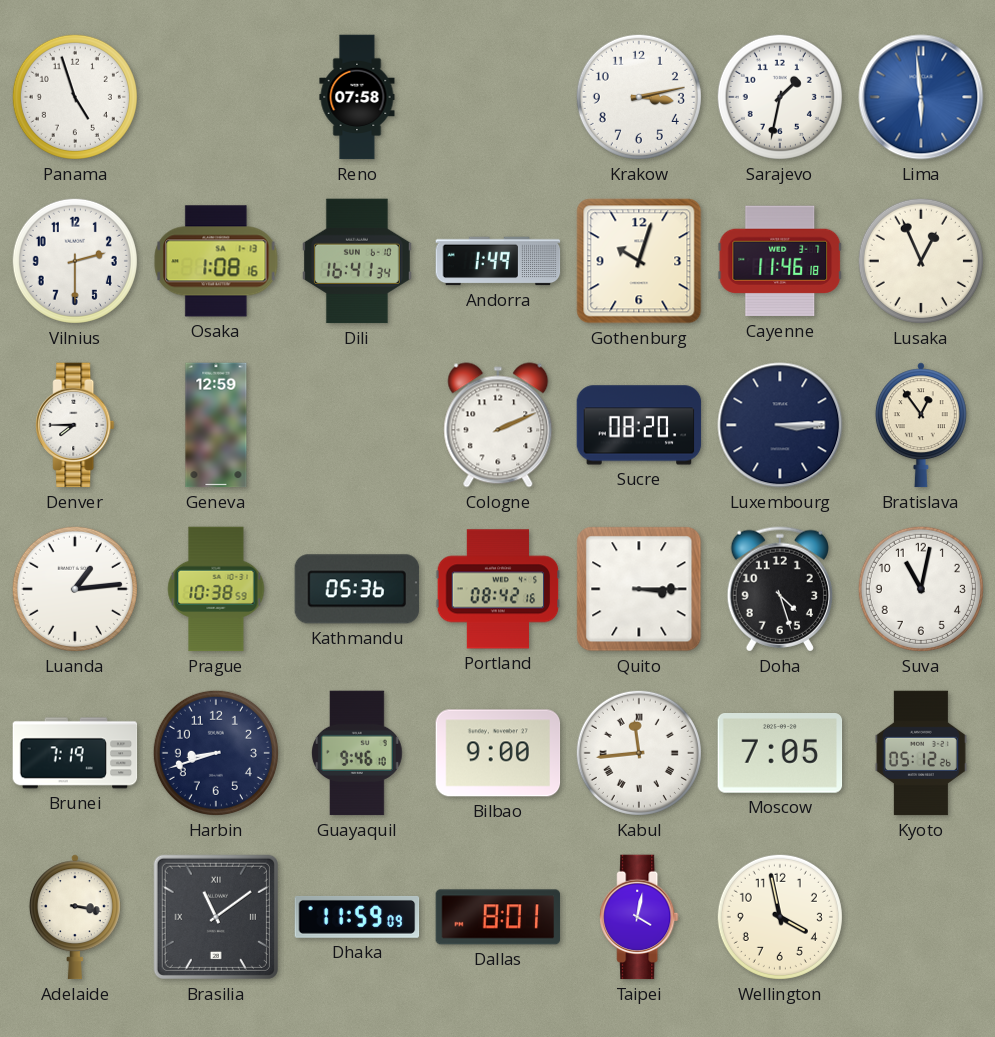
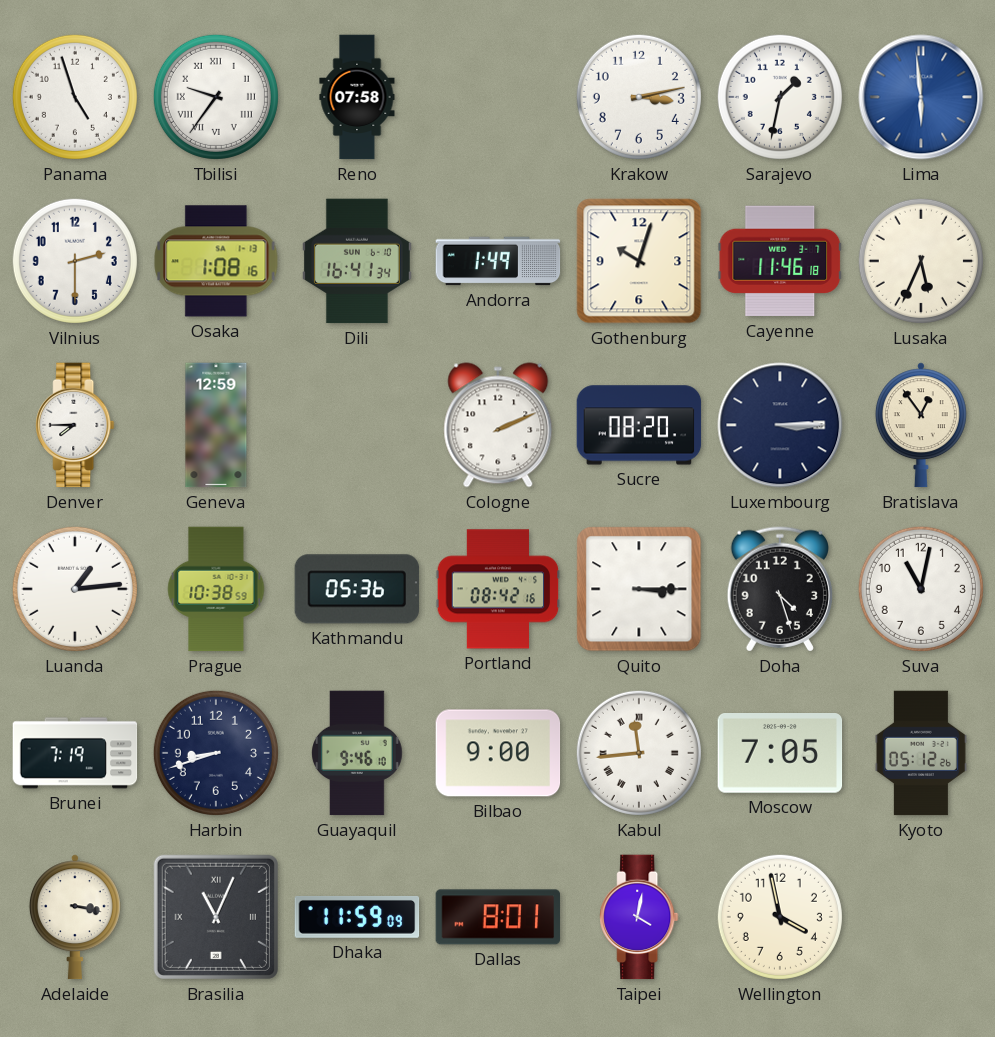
Tbilisi: none -> 9:36 (216, 97)
Lusaka: 12:56 -> 5:34 (921, 261)
Brasilia: 11:09 -> 11:04 (216, 917)
